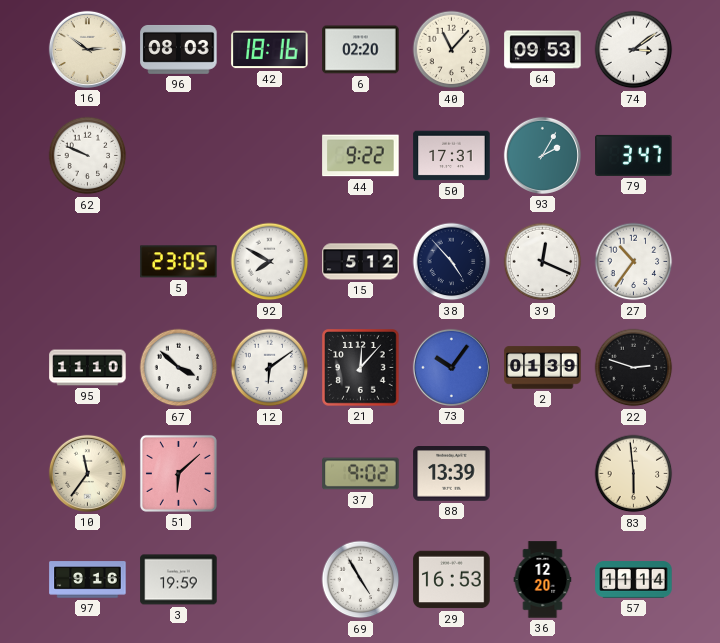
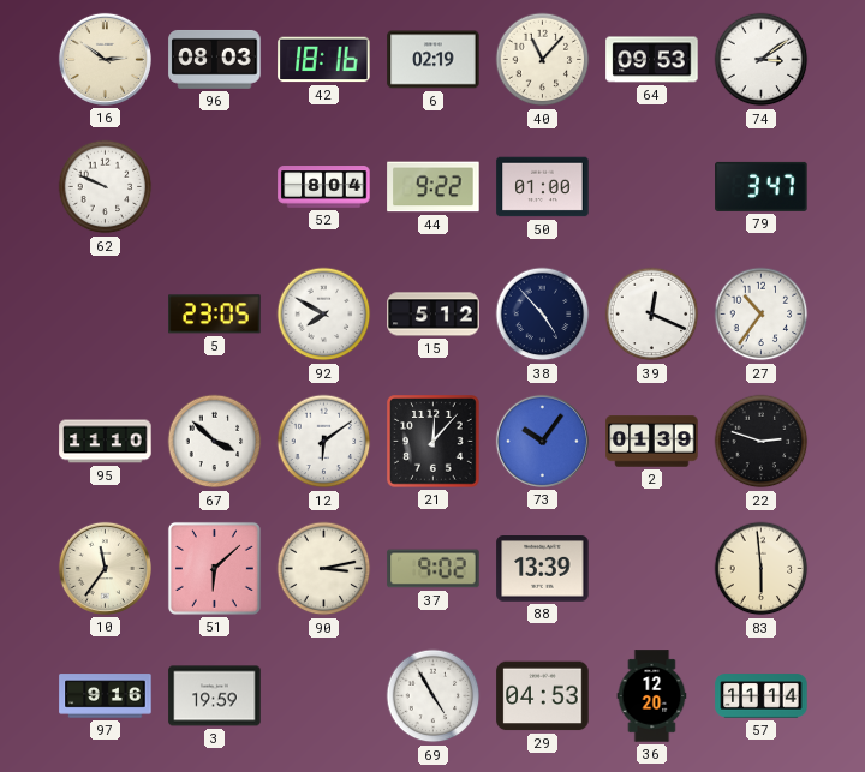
6: 02:20 -> 02:19 (434, 60)
52: none -> 8:04 (324, 187)
50: 17:31 -> 01:00 (543, 187)
93: 2:05 -> none (542, 155)
90: none -> 3:13 (324, 569)
29: 16:53 -> 04:53 (543, 696)
